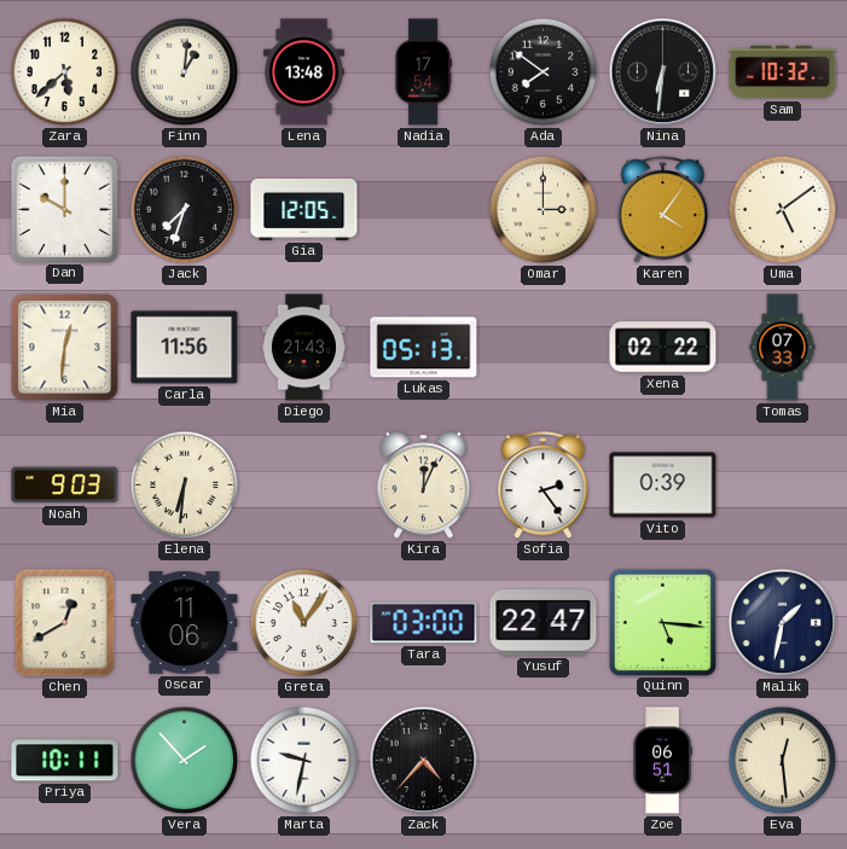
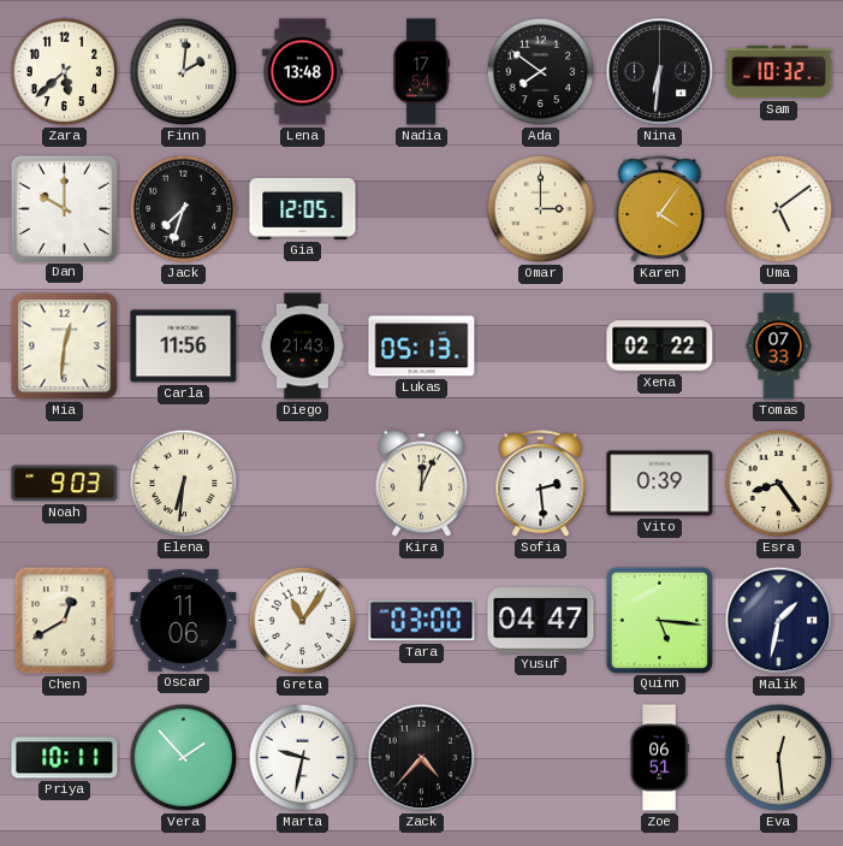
Finn: 1:01 -> 2:01 (184, 72)
Sofia: 2:24 -> 2:29 (541, 484)
Esra: none -> 8:24 (779, 484)
Yusuf: 22:47 -> 04:47 (541, 621)
